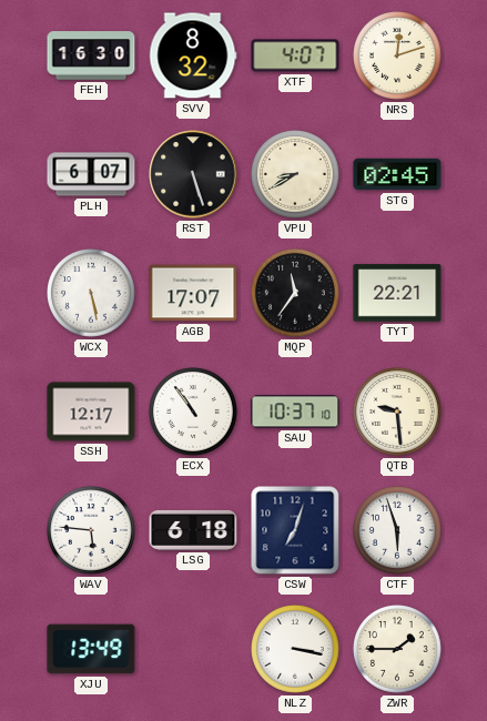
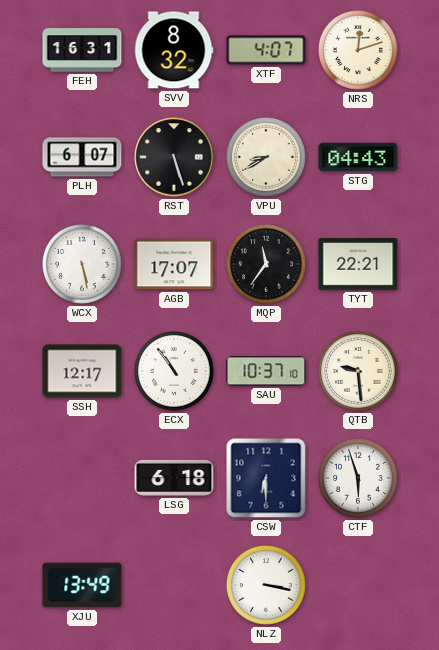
FEH: 16:30 -> 16:31 (82, 50)
STG: 02:45 -> 04:43 (358, 157)
WAV: 5:46 -> none (92, 531)
CSW: 7:03 -> 6:30 (266, 478)
ZWR: 1:45 -> none (398, 650)
